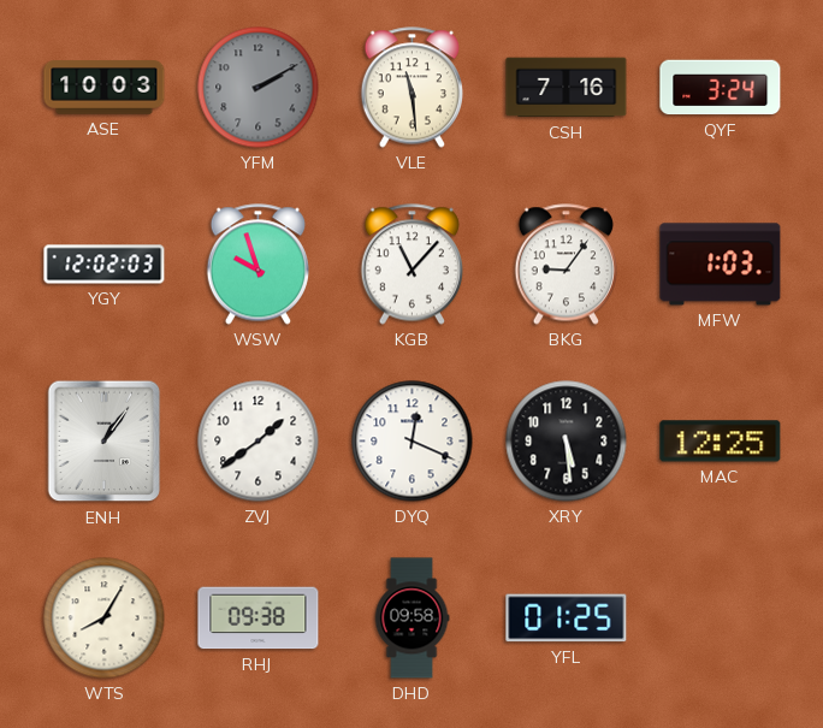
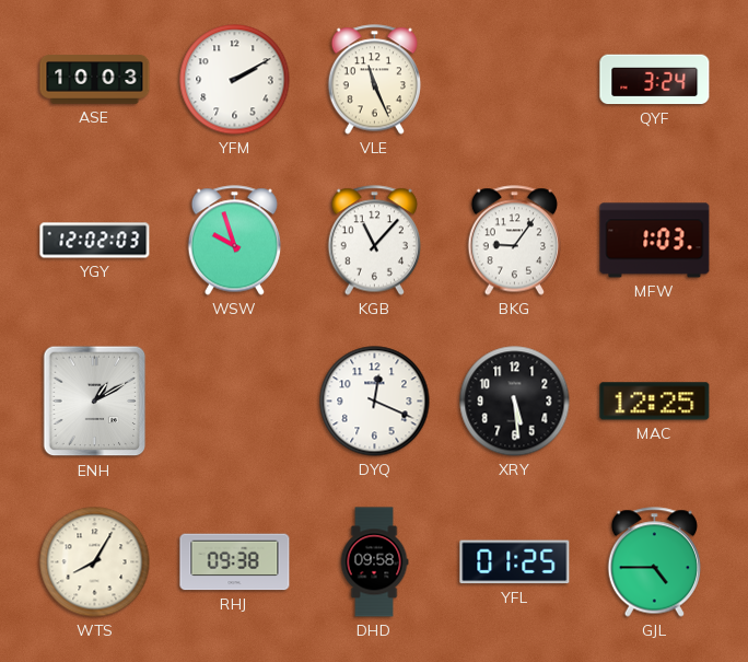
YFM dial: grey -> white (235, 80)
VLE: 11:29 -> 11:26 (374, 80)
CSH: 7:16 -> none (567, 88)
ENH: 1:06 -> 1:10 (95, 402)
ZVJ: 1:39 -> none (259, 442)
GJL: none -> 4:45 (654, 562)
